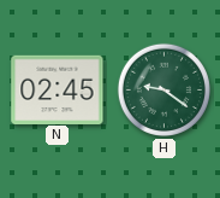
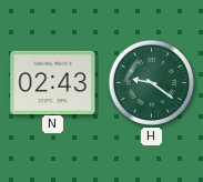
N: 02:45 -> 02:43 (53, 82)
